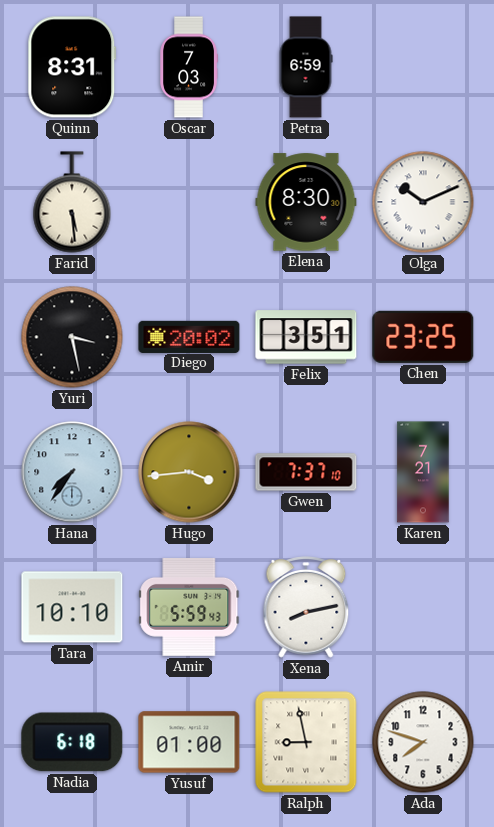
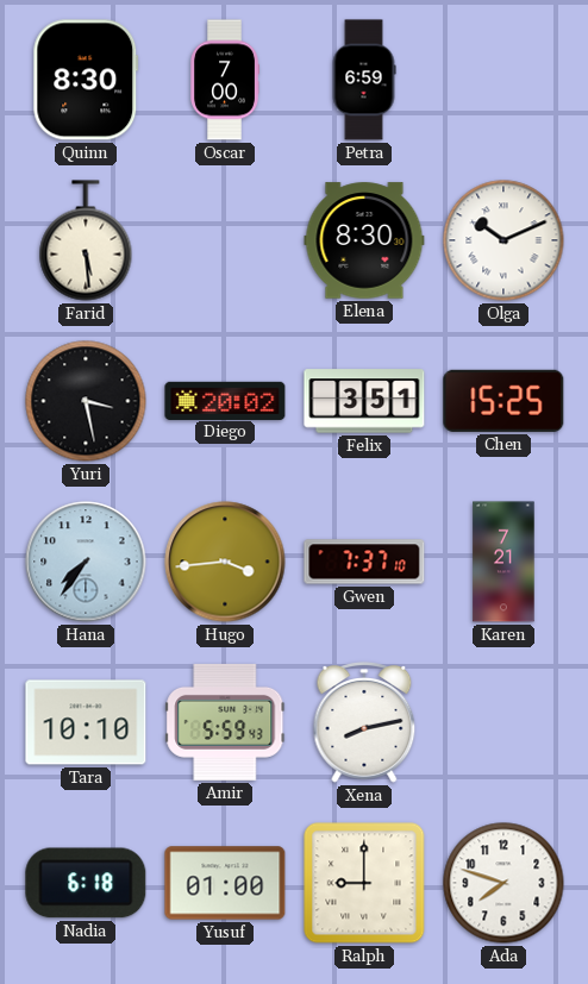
Quinn: 8:31 -> 8:30 (86, 80)
Oscar: 7:03 -> 7:00 (224, 80)
Chen: 23:25 -> 15:25 (503, 401)
Ralph: 8:58 -> 9:00 (364, 883)
